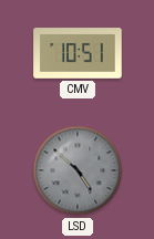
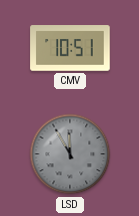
LSD: 4:52 -> 11:55 (70, 154)
